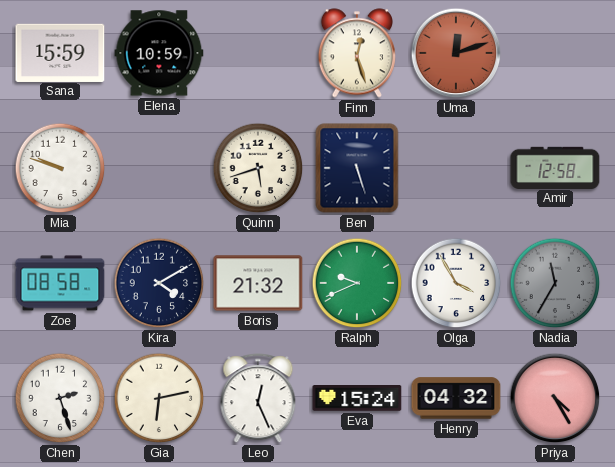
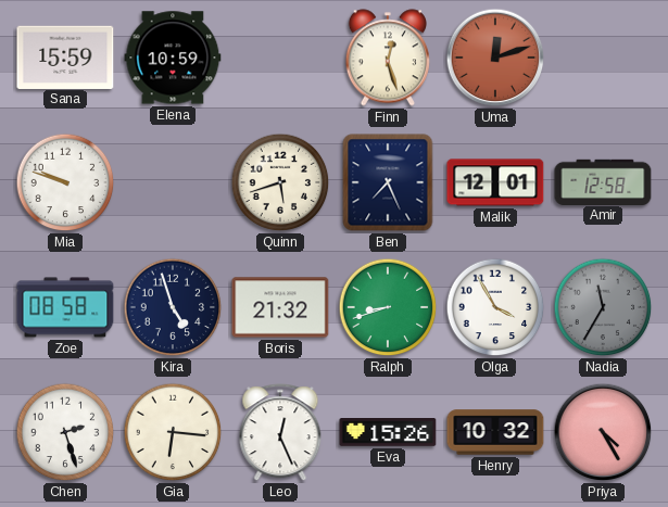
Ben: 5:27 -> 7:26 (388, 182)
Malik: none -> 12:01 (495, 182)
Kira: 4:10 -> 4:57 (173, 307)
Ralph: 9:41 -> 8:42 (388, 307)
Gia: 6:13 -> 6:16 (173, 432)
Eva: 15:24 -> 15:26 (388, 432)
Henry: 04:32 -> 10:32 (495, 432)
